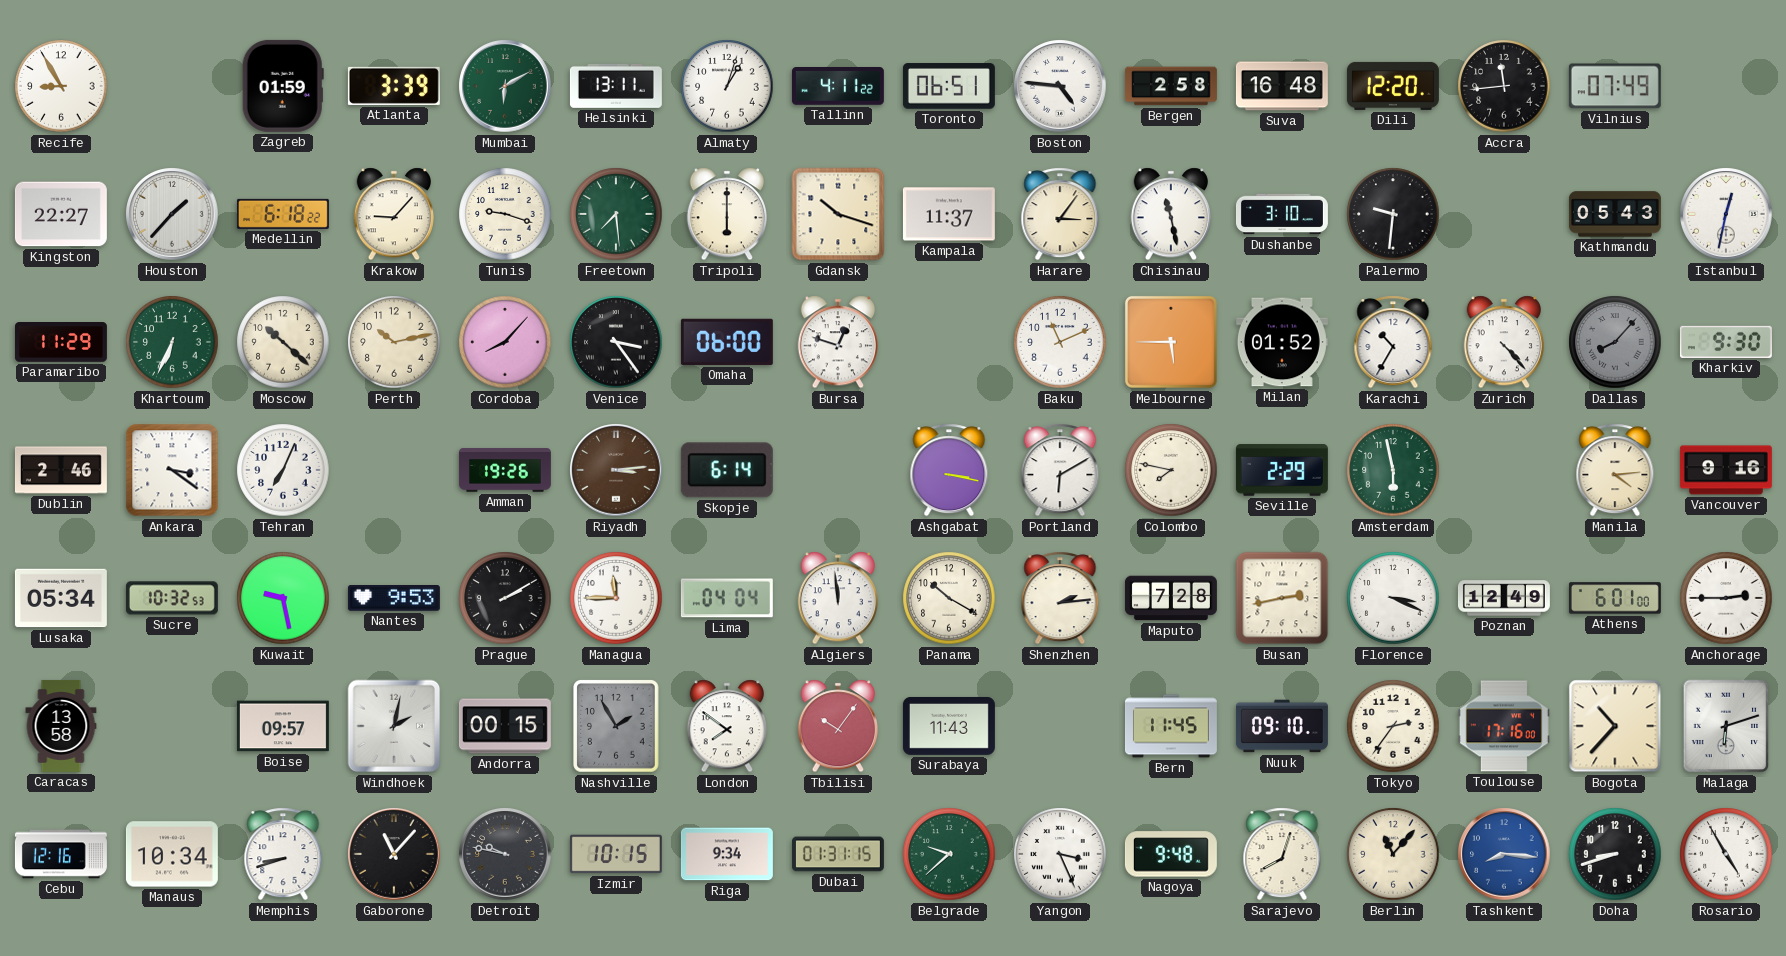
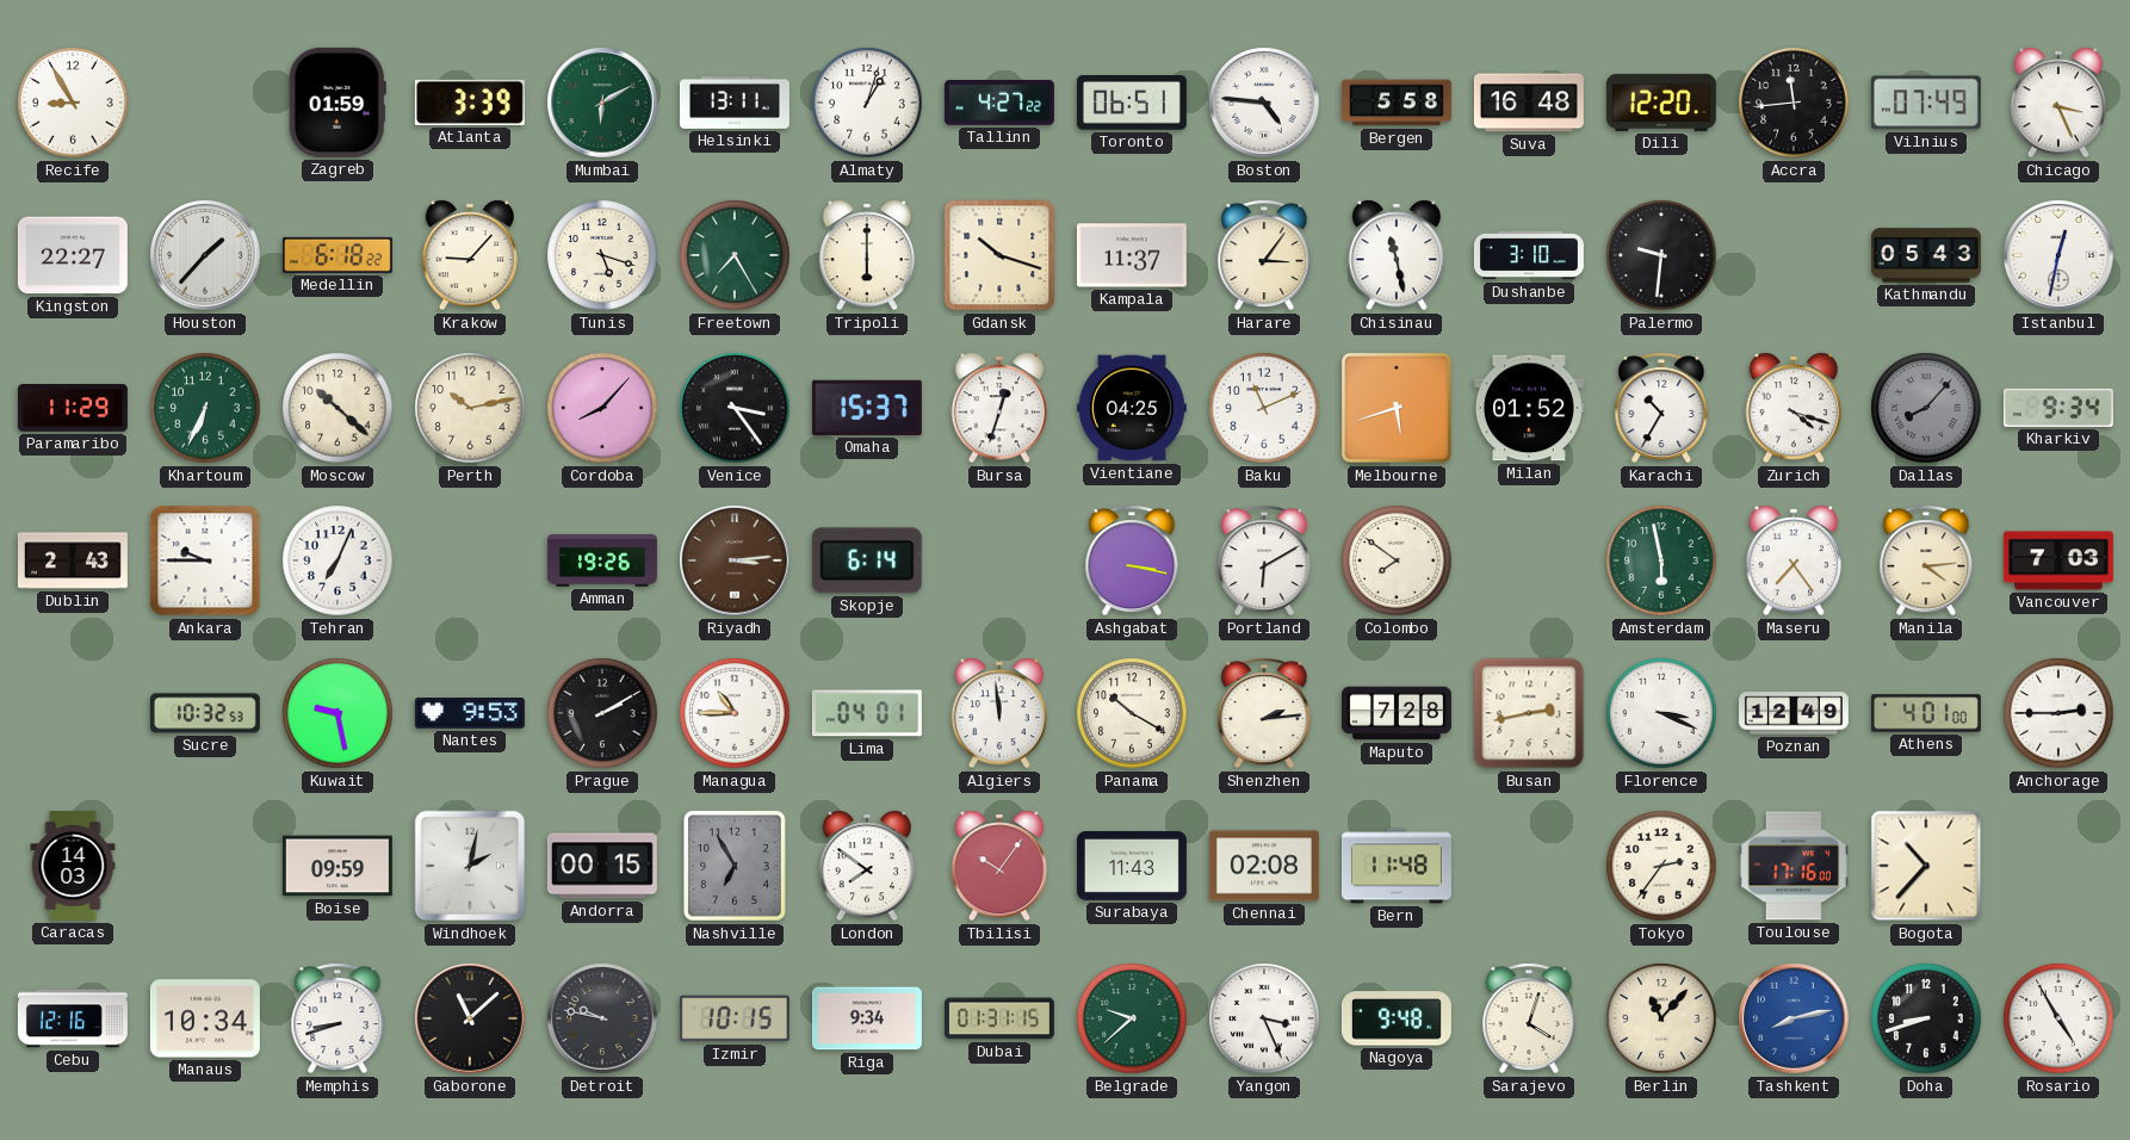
Tallinn: 4:11 -> 4:27 (999, 103)
Bergen: 2:58 -> 5:58 (1397, 103)
Chicago: none -> 3:26 (2057, 103)
Tunis: 9:18 -> 5:18 (602, 255)
Freetown: 7:29 -> 7:25 (735, 255)
Omaha: 06:00 -> 15:37 (867, 408)
Bursa: 12:48 -> 12:33 (998, 408)
Vientiane: none -> 04:25 (1132, 408)
Melbourne: 5:45 -> 5:42 (1397, 408)
Zurich: 4:23 -> 4:18 (1792, 408)
Kharkiv: 9:30 -> 9:34 (2058, 408)
Dublin: 2:46 -> 2:43 (73, 560)
Ankara: 3:21 -> 9:45 (205, 560)
Colombo: 7:47 -> 7:51 (1397, 560)
Seville: 2:29 -> none (1282, 470)
Maseru: none -> 7:24 (1792, 560)
Vancouver: 9:16 -> 7:03 (2058, 560)
Lusaka: 05:34 -> none (61, 598)
Managua: 11:45 -> 10:45 (735, 713)
Lima: 04:04 -> 04:01 (867, 713)
Athens: 6:01 -> 4:01 (1926, 713)
Caracas: 13:58 -> 14:03 (73, 866)
Boise: 09:57 -> 09:59 (338, 866)
Nashville: 1:55 -> 6:55 (736, 866)
Chennai: none -> 02:08 (1264, 866)
Bern: 11:45 -> 11:48 (1397, 866)
Nuuk: 09:10 -> none (1282, 726)
Malaga: 6:12 -> none (1726, 726)
Gaborone: 11:07 -> 11:08 (470, 1018)
Sarajevo: 8:03 -> 4:03 (1529, 1018)
Tashkent: 8:16 -> 8:13 (1794, 1018)
